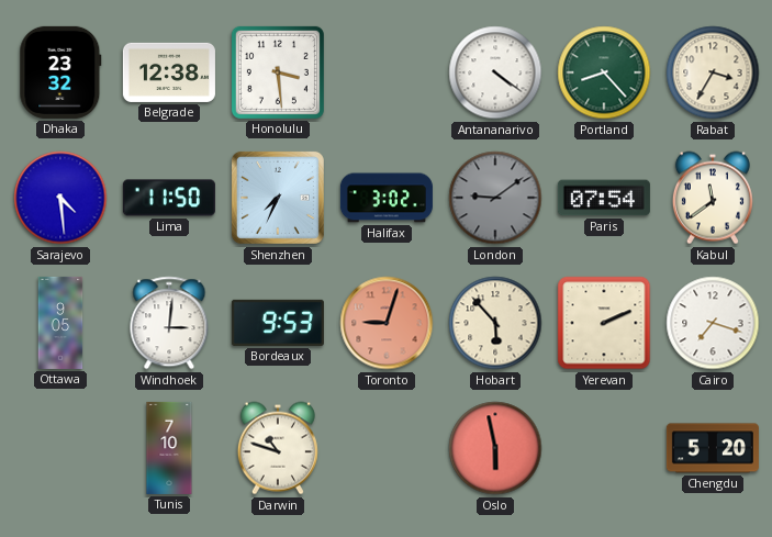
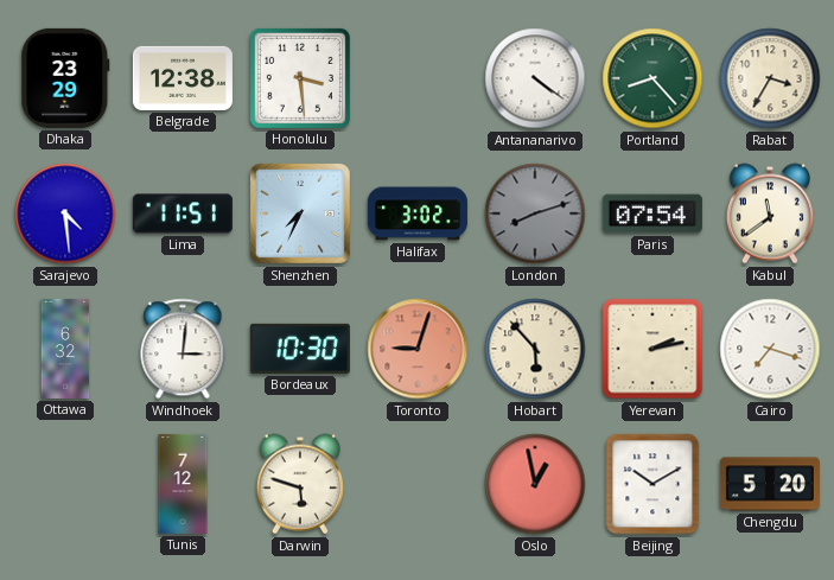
Dhaka: 23:32 -> 23:29 (65, 78)
Lima: 11:50 -> 11:51 (183, 213)
London: 9:09 -> 8:12 (535, 213)
Ottawa: 9:05 -> 6:32 (65, 349)
Bordeaux: 9:53 -> 10:30 (300, 349)
Yerevan: 2:11 -> 2:13 (652, 349)
Tunis: 7:10 -> 7:12 (183, 484)
Darwin: 10:48 -> 5:48 (300, 484)
Oslo: 5:58 -> 12:58 (535, 484)
Beijing: none -> 10:10 (652, 484)
